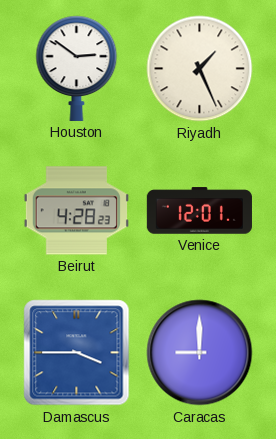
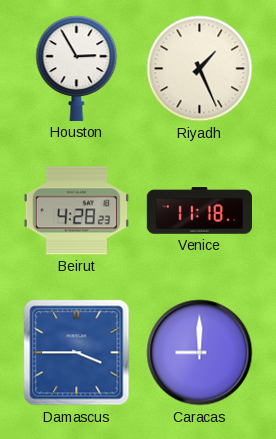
Houston: 2:51 -> 2:55 (77, 68)
Venice: 12:01 -> 11:18 (199, 211)
